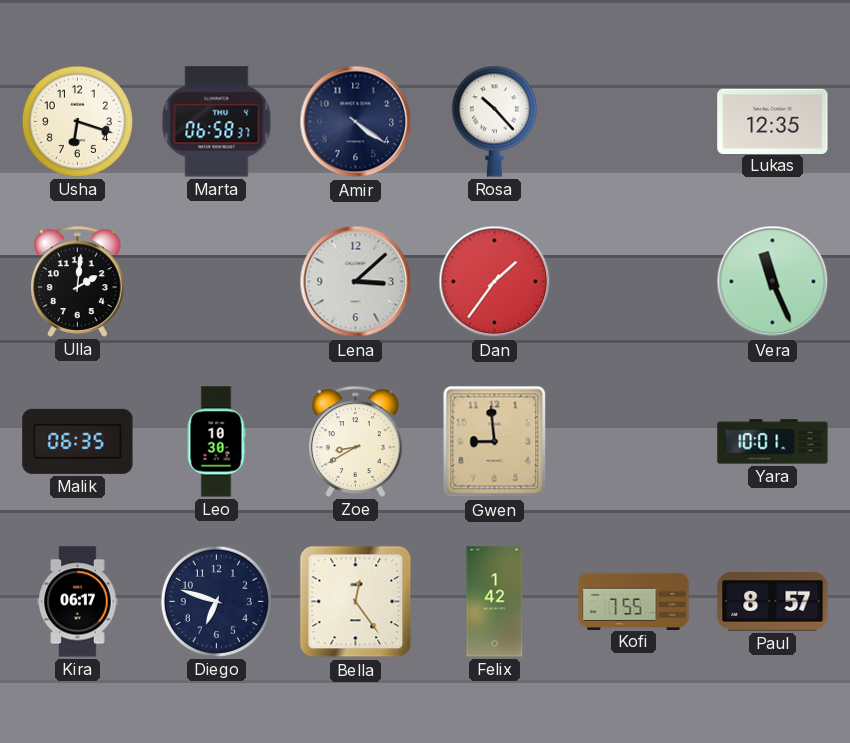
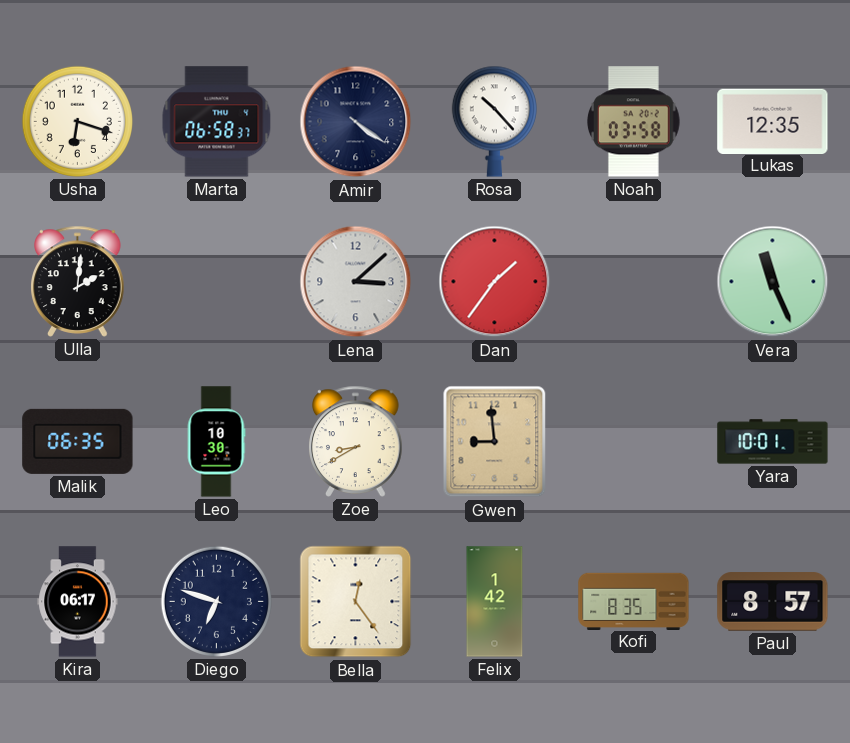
Noah: none -> 03:58 (634, 122)
Kofi: 7:55 -> 8:35 (634, 601)
